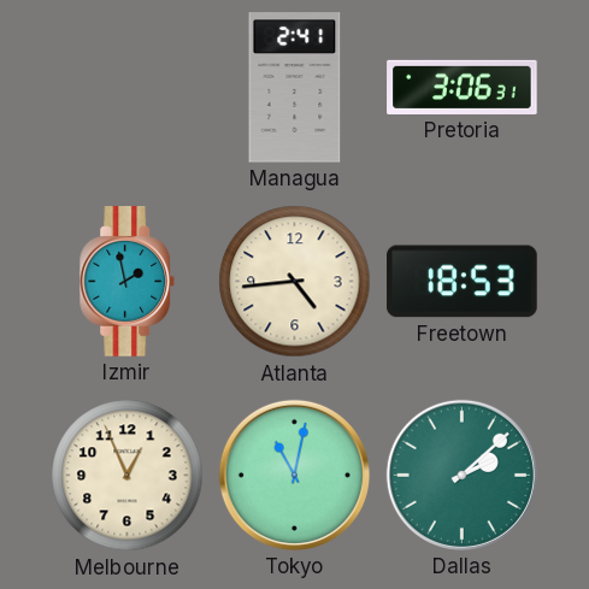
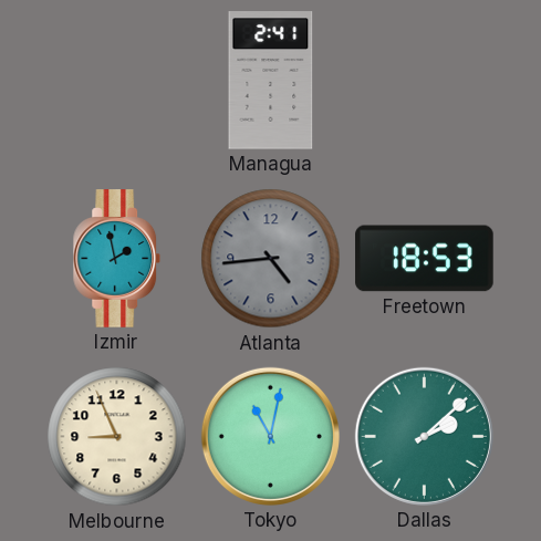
Pretoria: 3:06 -> none (463, 87)
Atlanta dial: cream -> grey (271, 259)
Melbourne: 12:56 -> 8:56 (117, 437)
